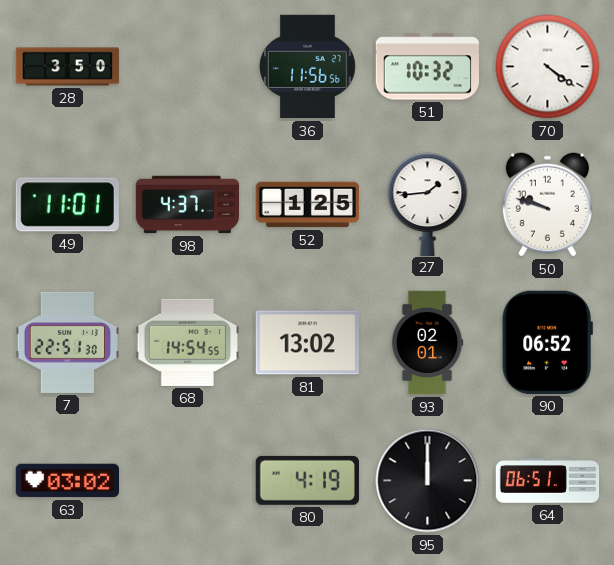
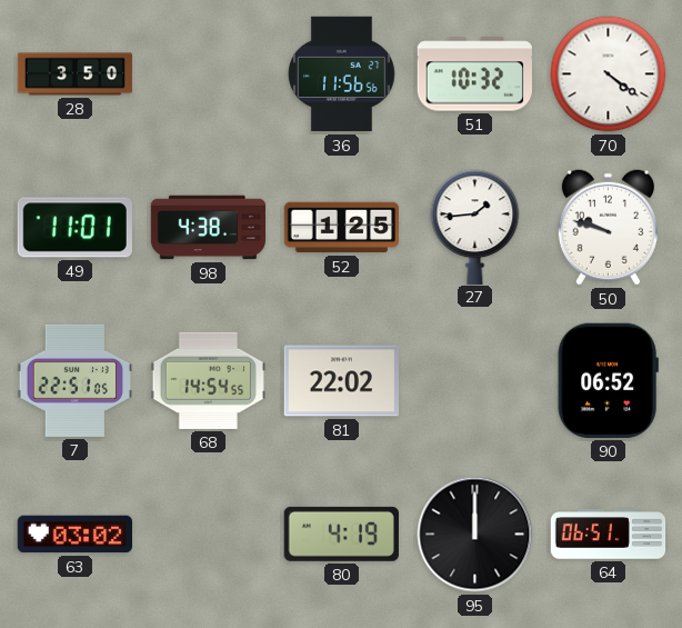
98: 4:37 -> 4:38 (209, 228)
7: 22:51:30 -> 22:51:05 (74, 380)
81: 13:02 -> 22:02 (341, 381)
93: 02:01 -> none (427, 343)
